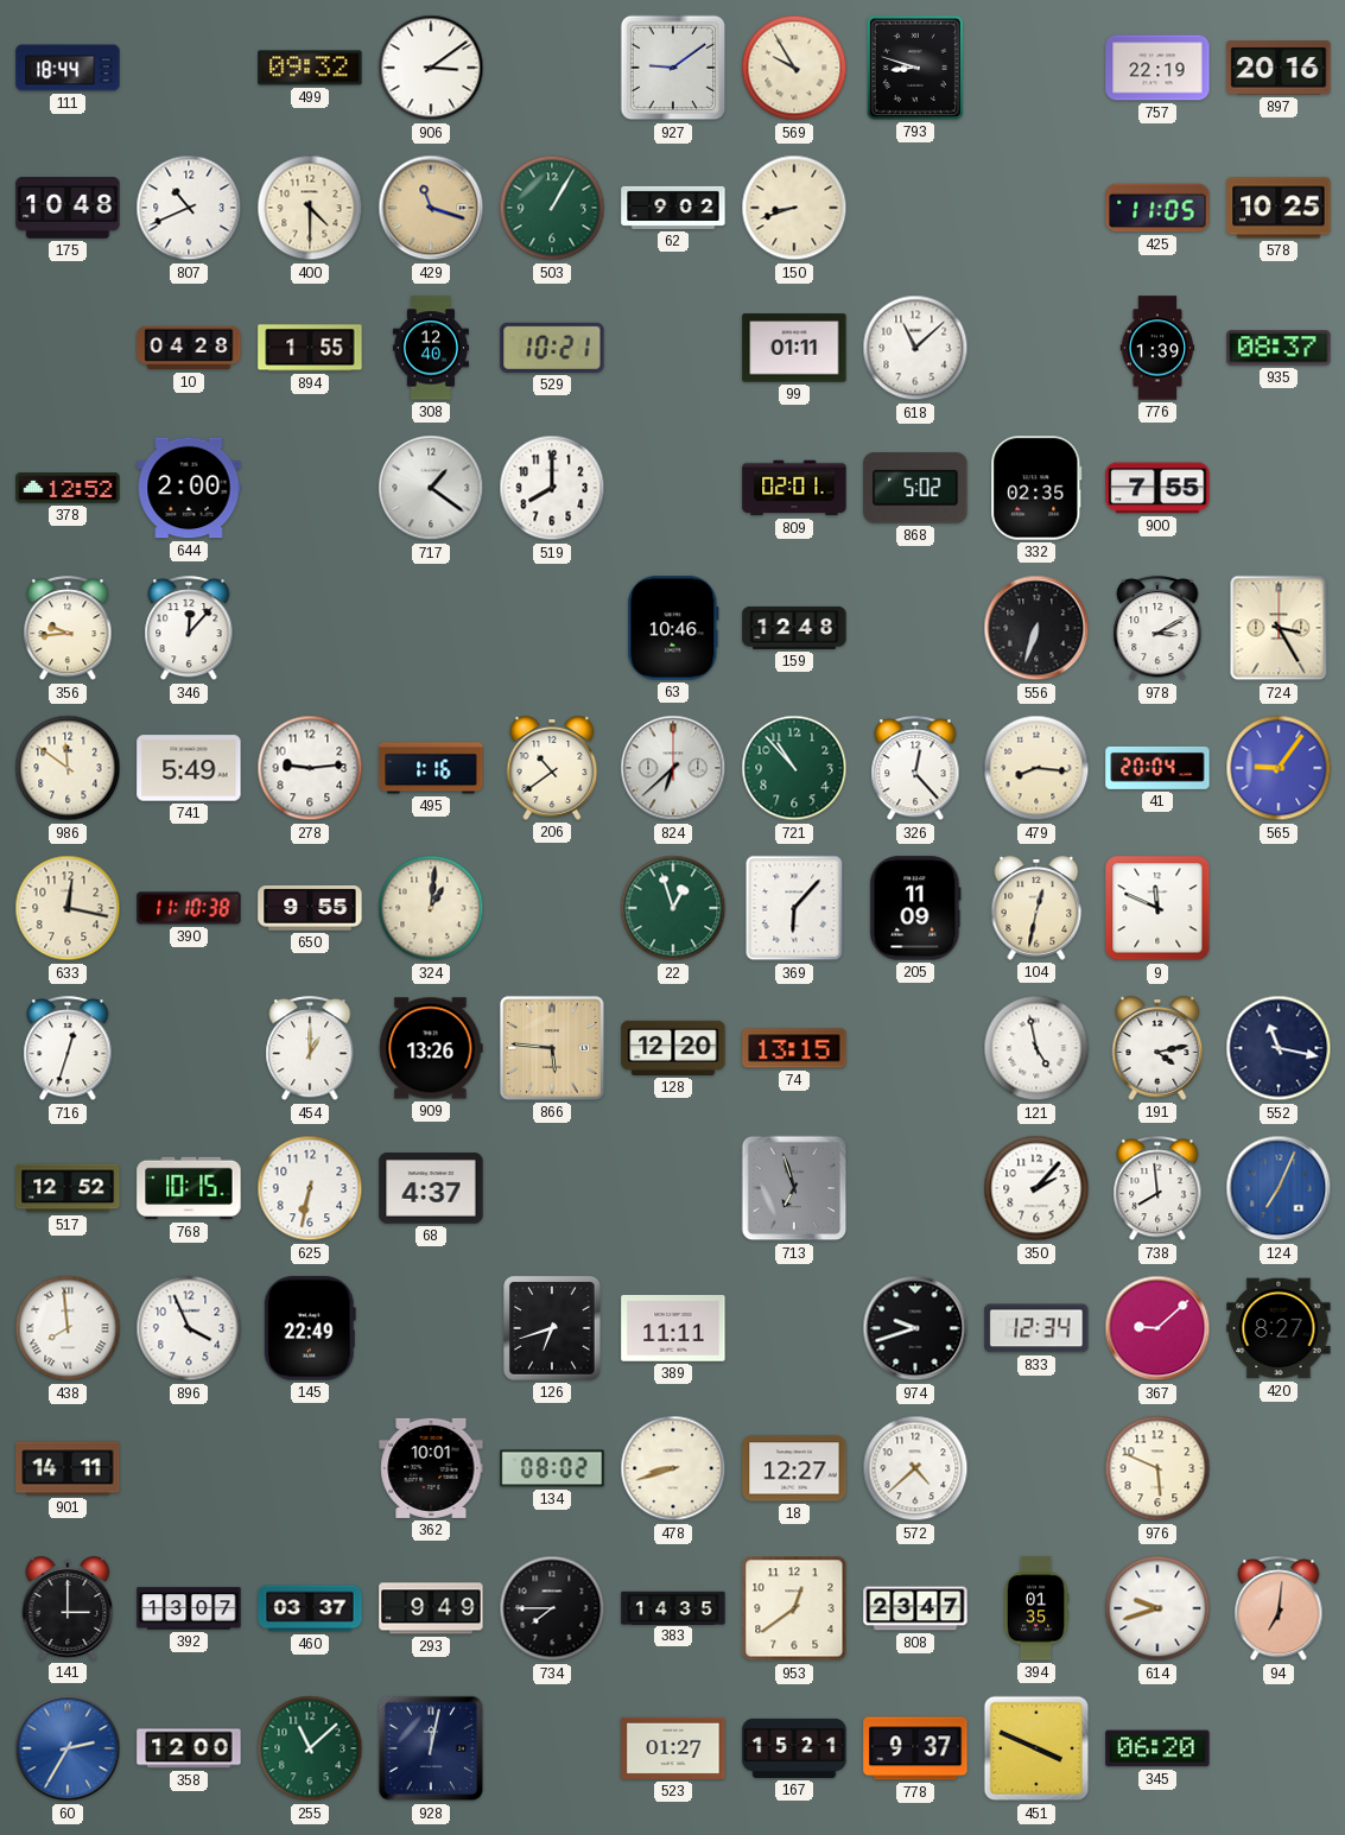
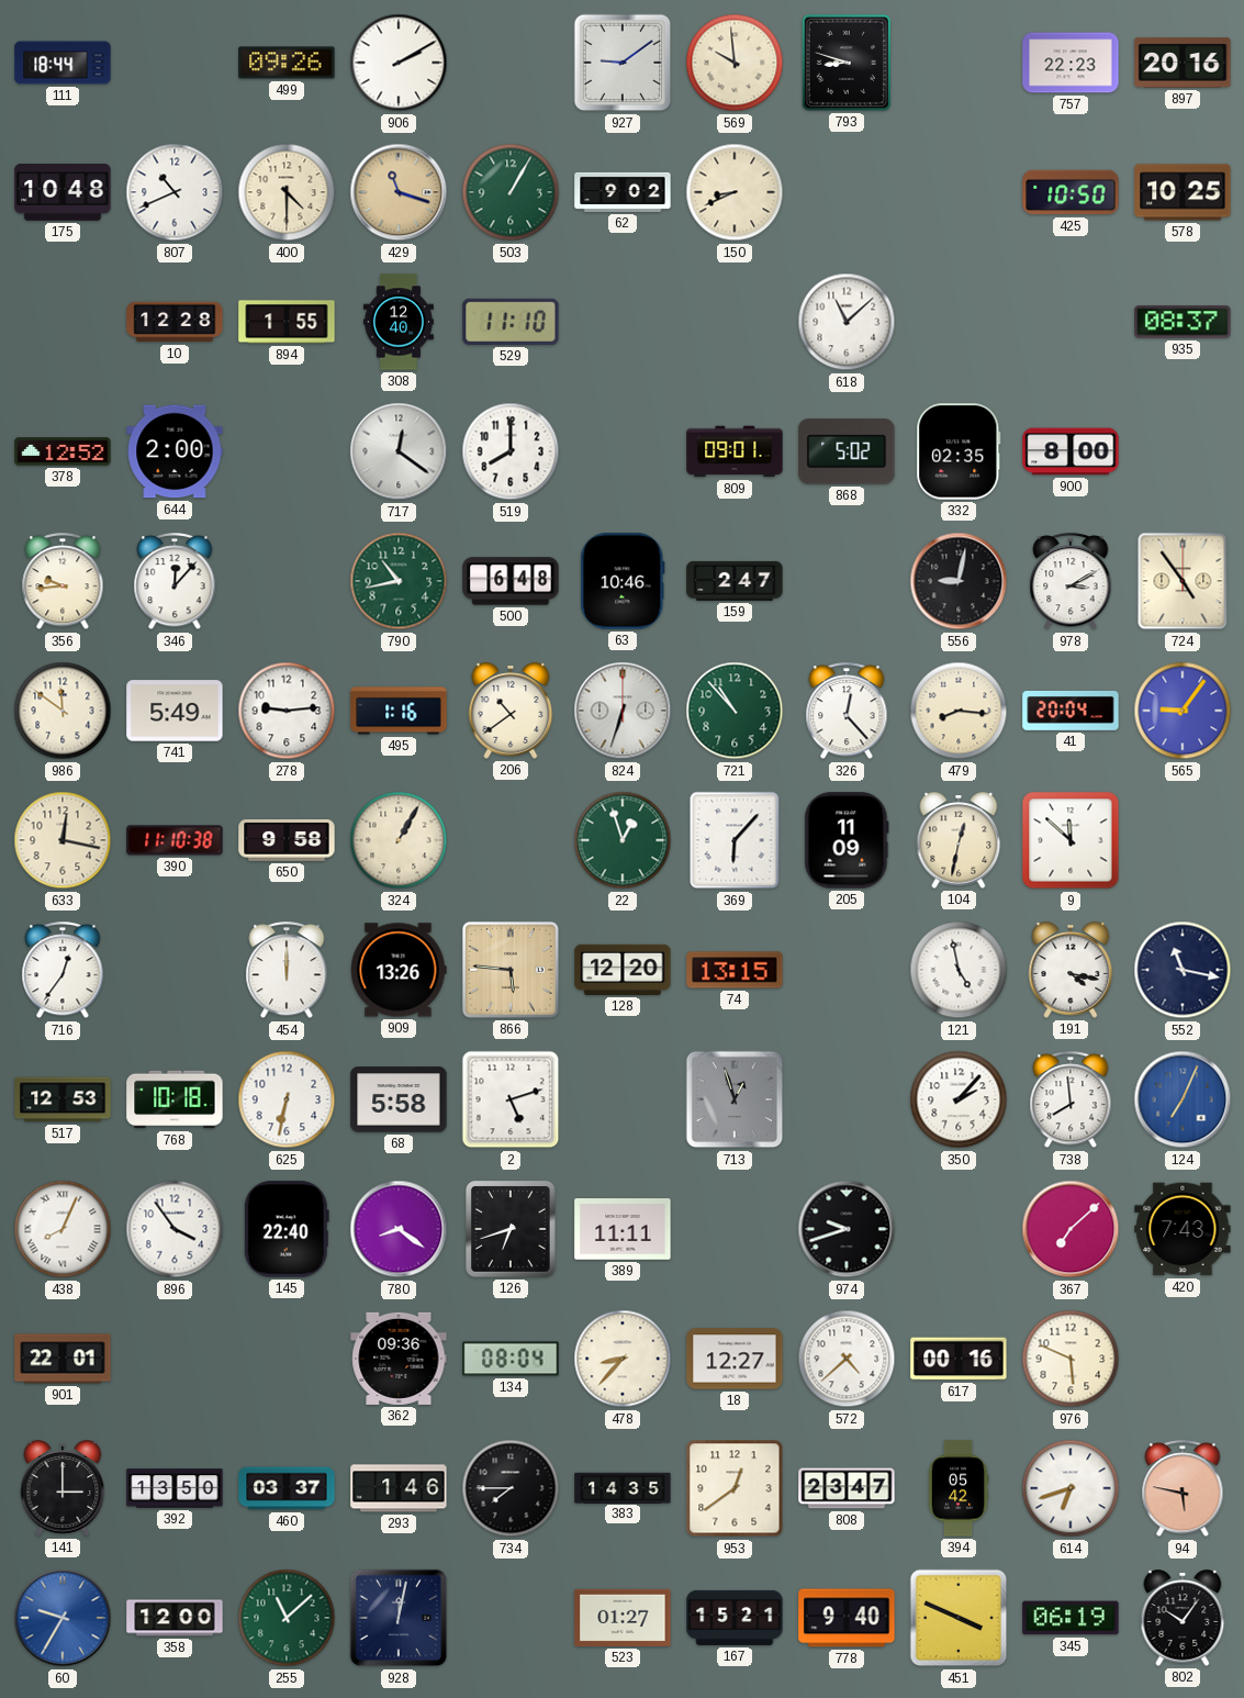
499: 09:32 -> 09:26 (287, 63)
906: 3:09 -> 2:10 (399, 63)
569: 9:55 -> 9:59 (735, 63)
757: 22:19 -> 22:23 (1071, 63)
150: 8:42 -> 8:41 (735, 192)
425: 11:05 -> 10:50 (1071, 192)
10: 04:28 -> 12:28 (175, 322)
529: 10:21 -> 11:10 (511, 322)
99: 01:11 -> none (794, 348)
776: 1:39 -> none (1157, 348)
717: 1:21 -> 12:21 (399, 451)
809: 02:01 -> 09:01 (735, 451)
900: 7:55 -> 8:00 (1071, 451)
790: none -> 10:43 (399, 581)
500: none -> 6:48 (511, 581)
159: 12:48 -> 2:47 (735, 581)
556: 6:33 -> 9:02 (959, 581)
724: 3:25 -> 4:54 (1183, 581)
824: 6:38 -> 6:33 (623, 711)
650: 9:55 -> 9:58 (287, 841)
324: 1:01 -> 1:05 (399, 840)
9: 11:49 -> 11:52 (1071, 840)
716: 12:33 -> 12:36 (63, 971)
454: 1:00 -> 12:00 (287, 971)
191: 4:13 -> 4:17 (1071, 970)
517: 12:52 -> 12:53 (63, 1099)
768: 10:15 -> 10:18 (175, 1099)
68: 4:37 -> 5:58 (399, 1099)
2: none -> 5:12 (511, 1099)
713: 6:57 -> 12:57 (735, 1099)
438: 7:59 -> 8:04 (63, 1229)
896: 3:56 -> 3:54 (175, 1229)
145: 22:49 -> 22:40 (287, 1229)
780: none -> 8:21 (399, 1229)
833: 12:34 -> none (1036, 1328)
367: 9:08 -> 7:08 (1071, 1229)
420: 8:27 -> 7:43 (1183, 1229)
901: 14:11 -> 22:01 (63, 1359)
362: 10:01 -> 09:36 (399, 1359)
134: 08:02 -> 08:04 (511, 1359)
478: 8:42 -> 8:37 (623, 1359)
617: none -> 00:16 (959, 1359)
392: 13:07 -> 13:50 (175, 1488)
293: 9:49 -> 1:46 (399, 1488)
394: 01:35 -> 05:42 (959, 1488)
614: 9:42 -> 6:42 (1071, 1488)
94: 7:01 -> 5:47 (1183, 1489)
60: 2:35 -> 9:35 (63, 1618)
778: 9:37 -> 9:40 (847, 1618)
345: 06:20 -> 06:19 (1071, 1618)
802: none -> 10:06 (1183, 1618)
